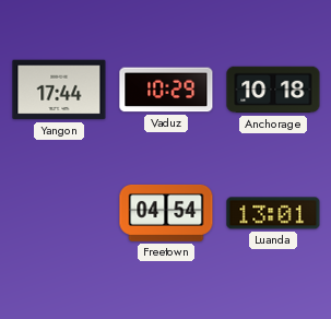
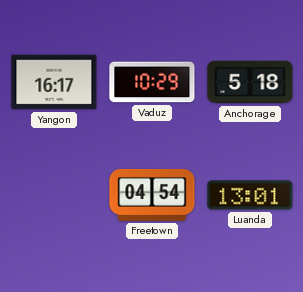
Yangon: 17:44 -> 16:17 (54, 82)
Anchorage: 10:18 -> 5:18 (250, 82)
